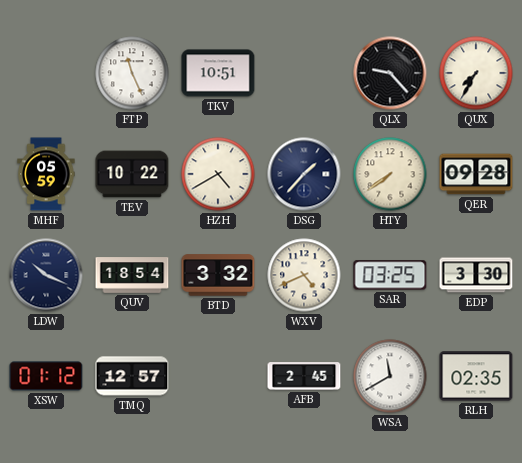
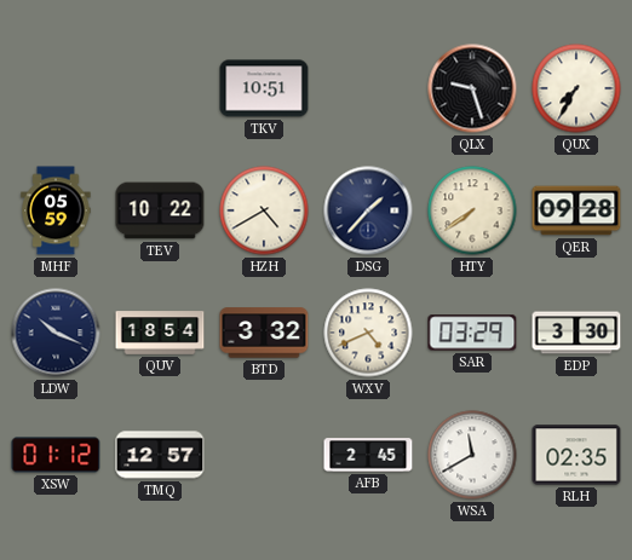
FTP: 11:26 -> none (132, 73)
QLX: 9:23 -> 9:27 (472, 88)
SAR: 03:25 -> 03:29 (472, 333)
